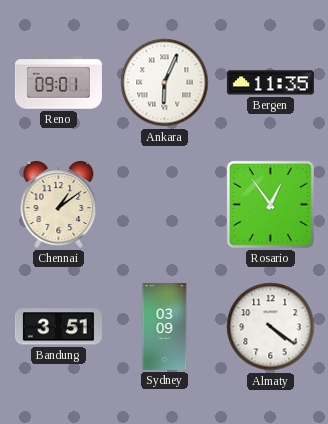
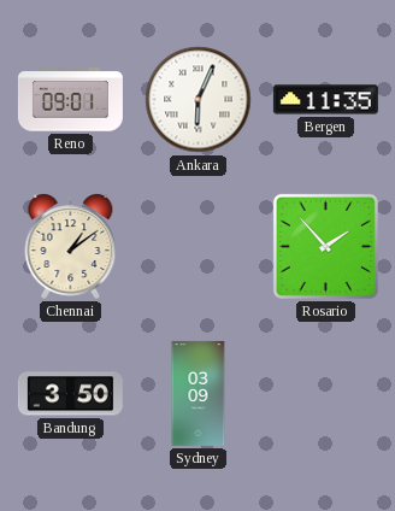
Rosario: 12:54 -> 1:53 (325, 246)
Bandung: 3:51 -> 3:50 (70, 394)
Almaty: 4:21 -> none (271, 327)
